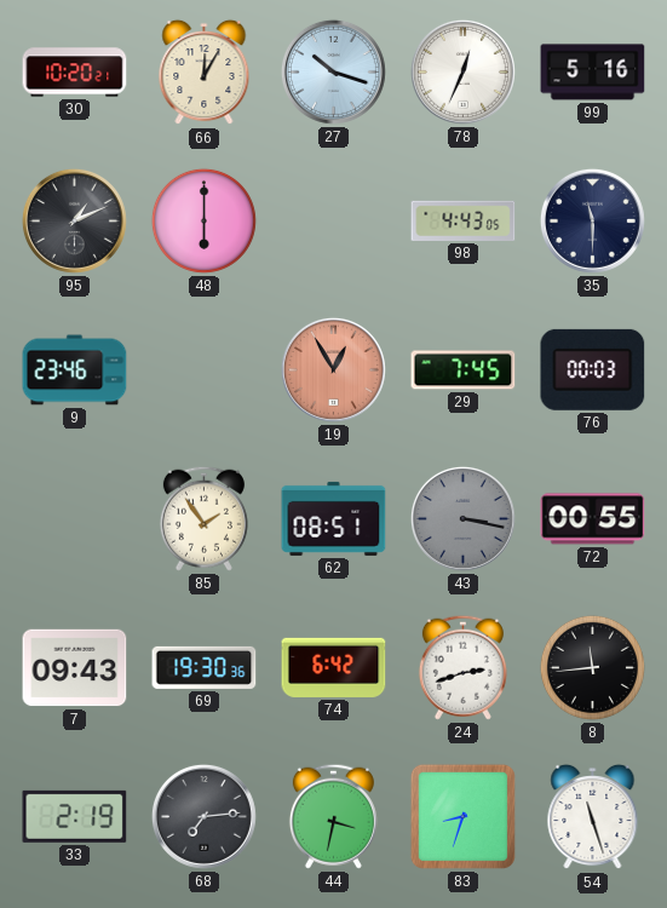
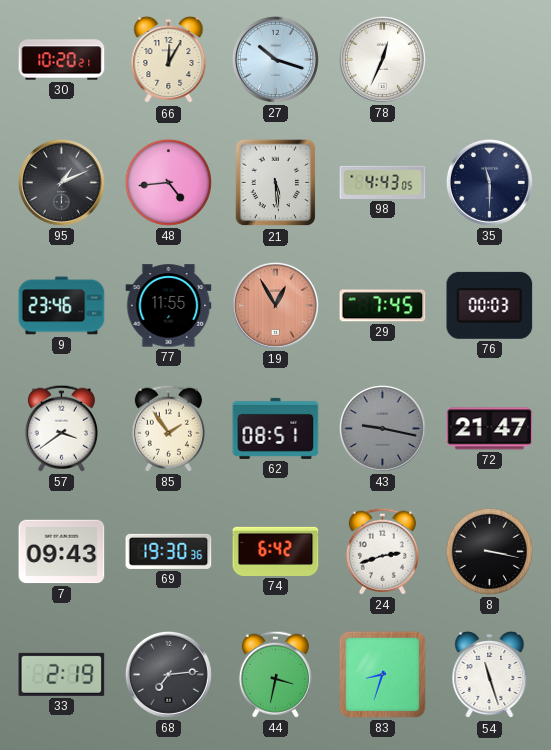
99: 5:16 -> none (593, 73)
48: 6:00 -> 4:44 (168, 182)
21: none -> 5:29 (276, 183)
77: none -> 11:55 (169, 306)
57: none -> 3:39 (61, 428)
43: 3:17 -> 9:17 (382, 428)
72: 00:55 -> 21:47 (490, 429)
8: 11:44 -> 3:17 (489, 551)
